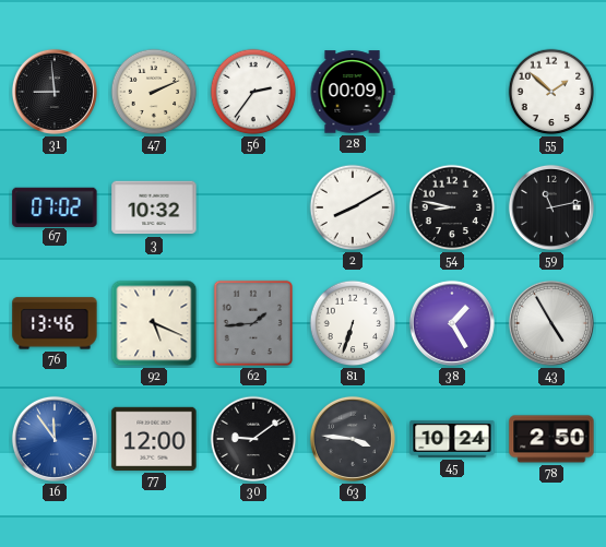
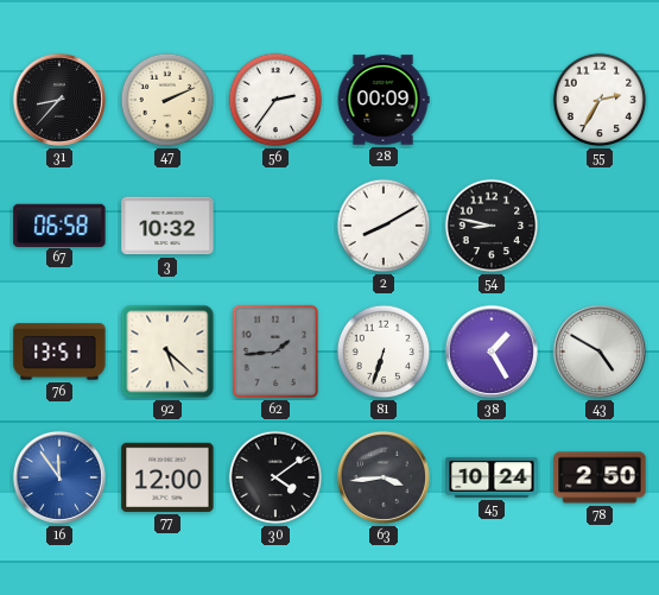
31: 8:59 -> 8:37 (59, 100)
55: 1:52 -> 2:35 (600, 100)
67: 07:02 -> 06:58 (59, 224)
59: 11:13 -> none (551, 207)
76: 13:46 -> 13:51 (59, 352)
92: 5:19 -> 5:22 (167, 352)
43: 4:55 -> 4:50 (600, 352)
30: 9:09 -> 4:09 (275, 477)
63: 3:46 -> 3:44 (384, 477)
